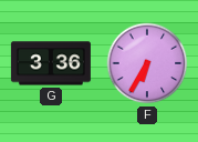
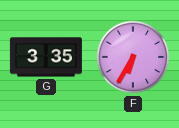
G: 3:36 -> 3:35 (46, 57)
